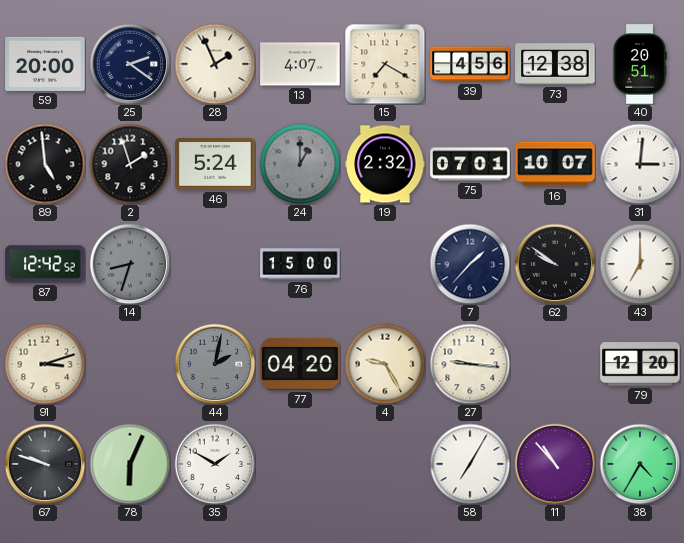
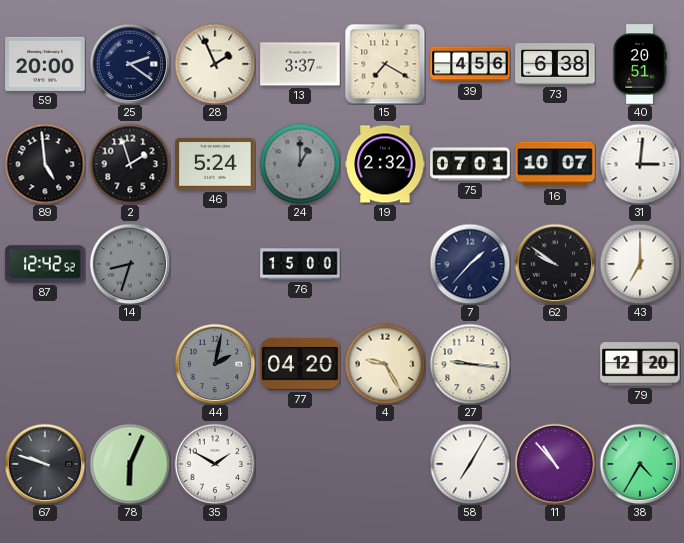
13: 4:07 -> 3:37 (300, 64)
73: 12:38 -> 6:38 (555, 64)
91: 3:12 -> none (45, 364)
